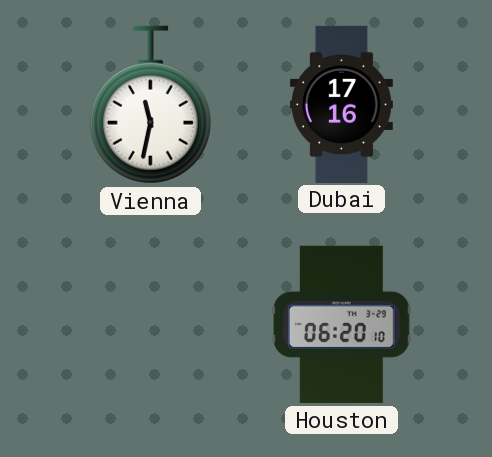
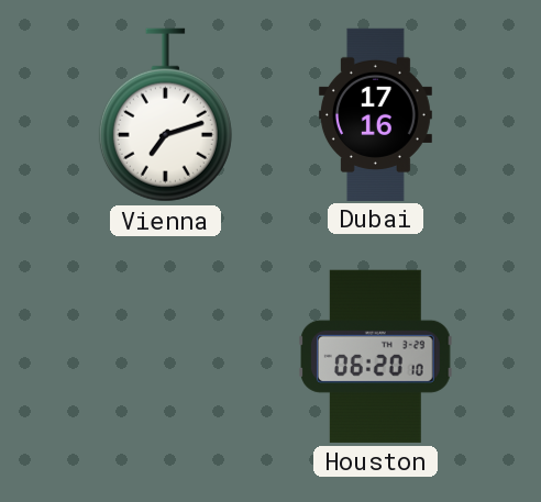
Vienna: 11:32 -> 7:12 (165, 115)
